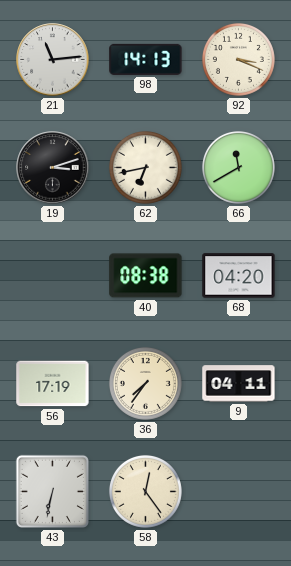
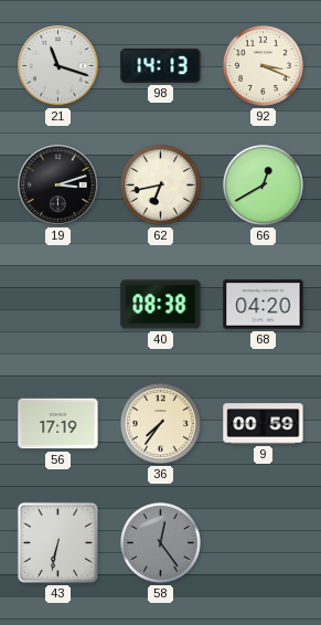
21: 11:14 -> 11:18 (58, 66)
66: 11:40 -> 12:40 (263, 184)
9: 04:11 -> 00:59 (264, 424)
58 dial: cream -> grey (160, 542)
